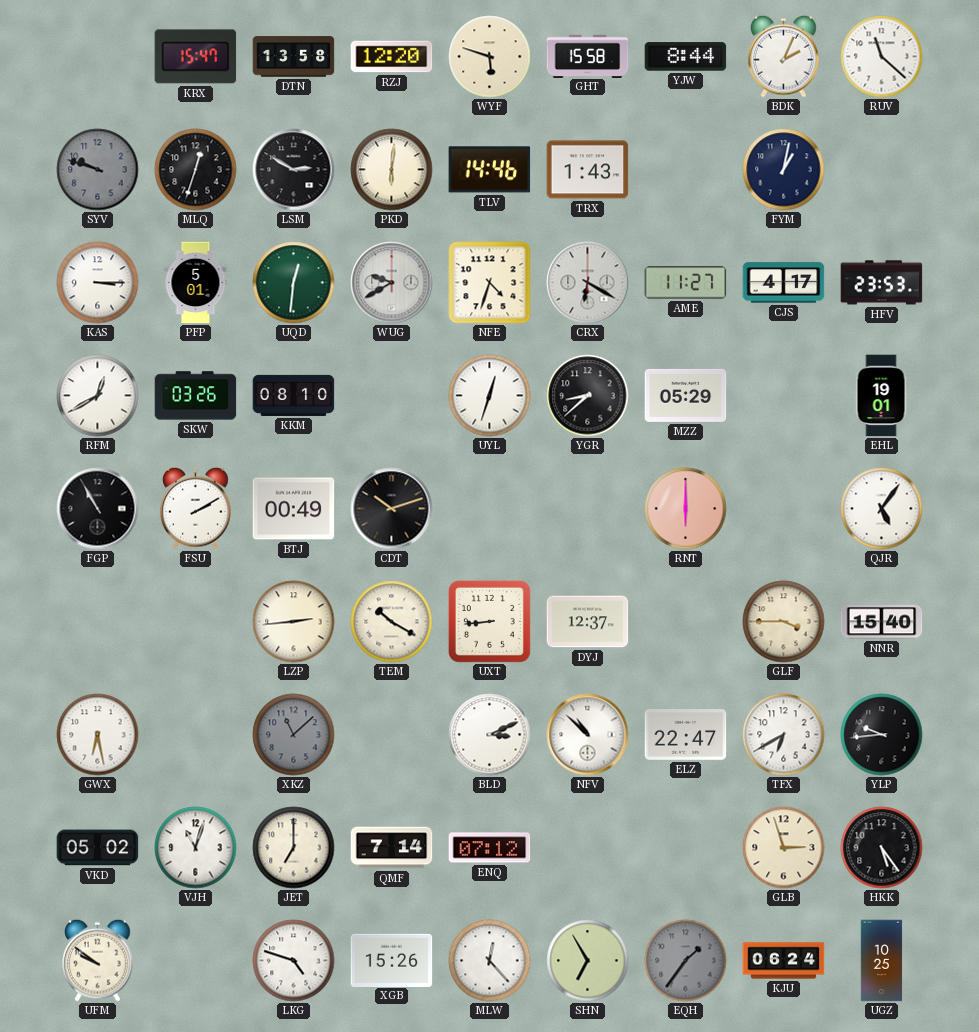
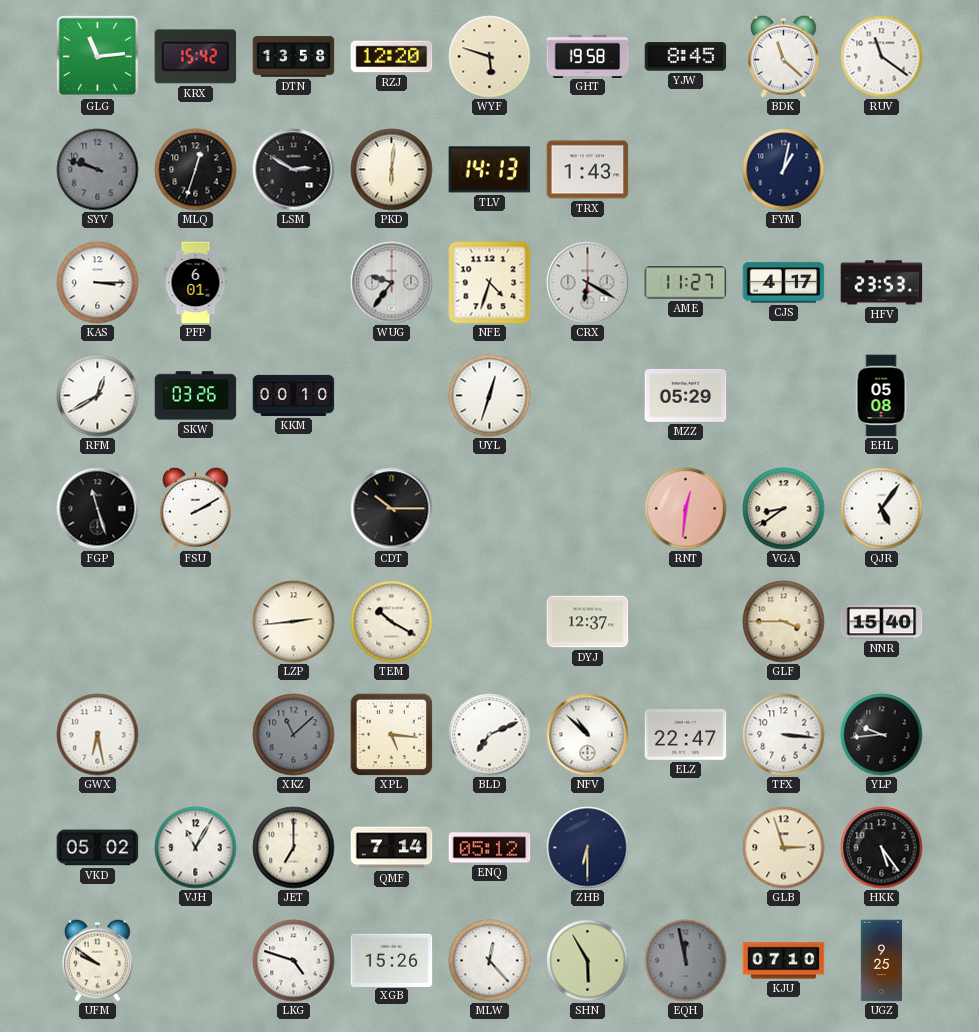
GLG: none -> 11:14 (97, 56)
KRX: 15:47 -> 15:42 (196, 57)
GHT: 15:58 -> 19:58 (588, 56)
YJW: 8:44 -> 8:45 (686, 57)
BDK: 2:04 -> 11:22 (784, 56)
RUV: 11:22 -> 11:21 (882, 57)
TLV: 14:46 -> 14:13 (490, 170)
PFP: 5:01 -> 6:01 (196, 283)
UQD: 12:31 -> none (294, 283)
WUG: 9:40 -> 9:36 (392, 283)
KKM: 08:10 -> 00:10 (294, 395)
YGR: 8:38 -> none (588, 396)
EHL: 19:01 -> 05:08 (881, 396)
FGP: 10:55 -> 11:27 (98, 509)
BTJ: 00:49 -> none (294, 509)
CDT: 10:12 -> 10:15 (392, 509)
RNT: 6:00 -> 12:31 (686, 509)
VGA: none -> 8:39 (784, 509)
UXT: 8:44 -> none (489, 621)
XPL: none -> 5:16 (391, 734)
BLD: 3:11 -> 7:11 (490, 735)
TFX: 6:40 -> 3:16 (784, 735)
VJH: 11:03 -> 11:05 (196, 848)
ENQ: 07:12 -> 05:12 (490, 848)
ZHB: none -> 6:30 (588, 848)
SHN: 6:55 -> 5:55 (588, 961)
EQH: 1:36 -> 11:58 (686, 961)
KJU: 06:24 -> 07:10 (784, 961)
UGZ: 10:25 -> 9:25 (882, 961)
